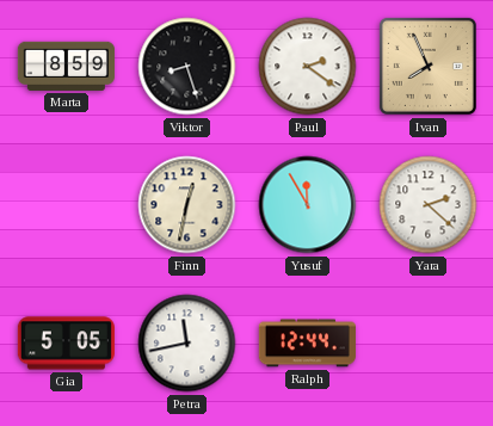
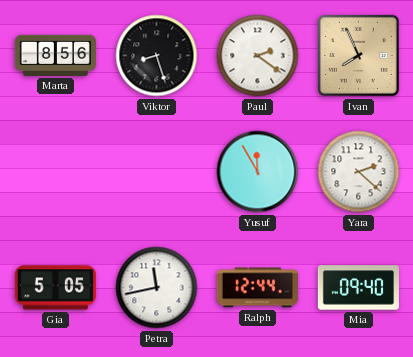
Marta: 8:59 -> 8:56 (55, 55)
Finn: 12:32 -> none (187, 205)
Mia: none -> 09:40 (358, 288)
